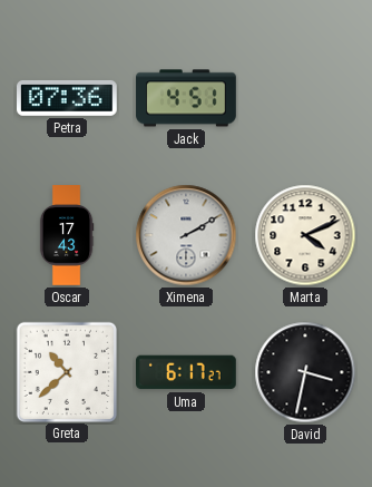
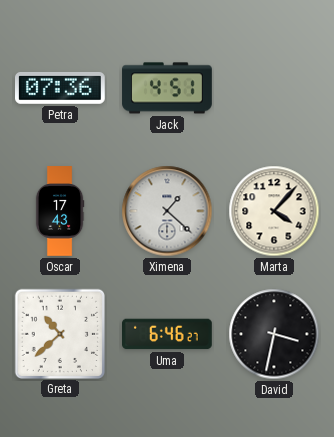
Ximena: 2:10 -> 1:22 (167, 211)
Marta: 4:11 -> 4:07 (274, 211)
Uma: 6:17 -> 6:46 (168, 334)
